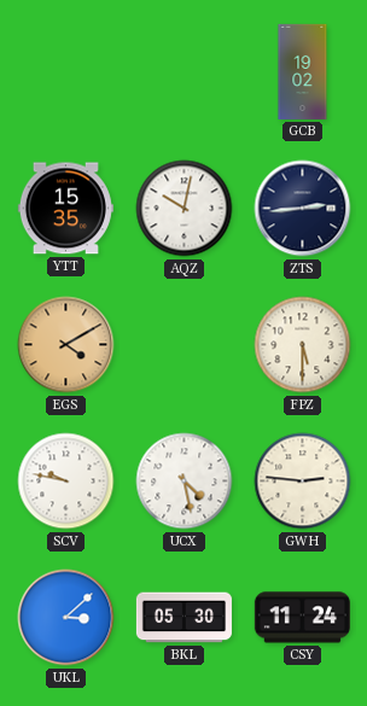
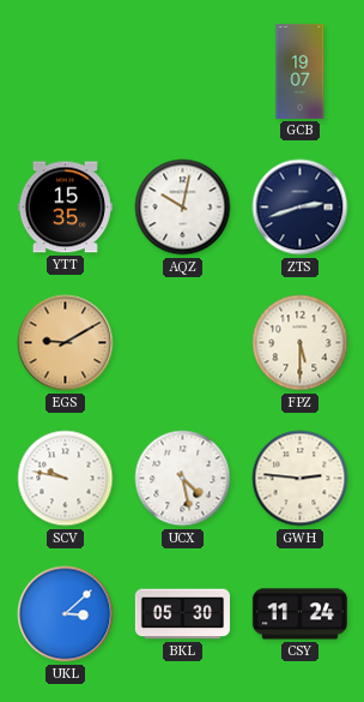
GCB: 19:02 -> 19:07 (301, 71)
ZTS: 2:44 -> 2:42 (301, 208)
EGS: 4:10 -> 9:10 (66, 343)
